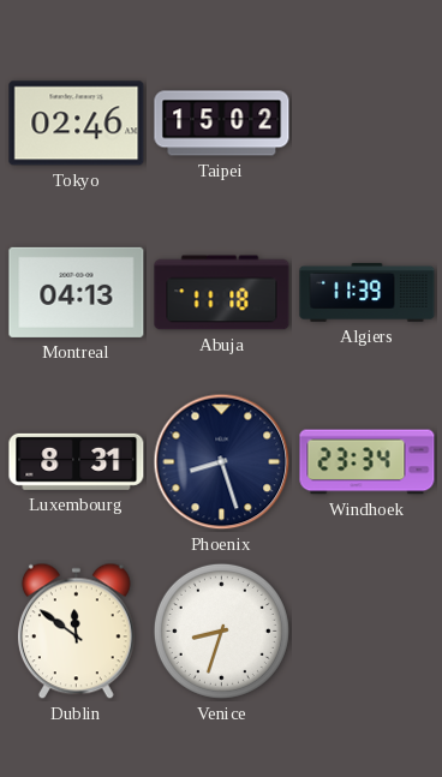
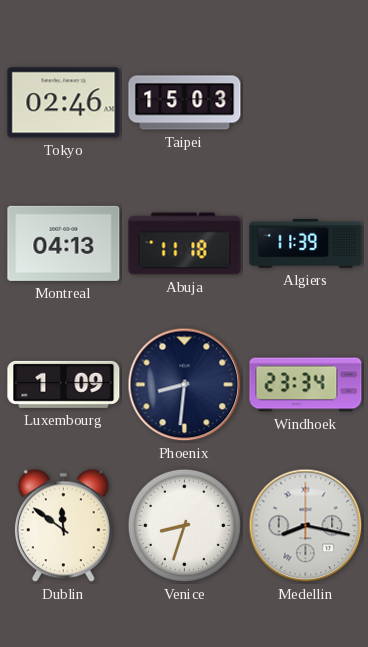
Taipei: 15:02 -> 15:03 (185, 103)
Luxembourg: 8:31 -> 1:09 (64, 384)
Phoenix: 8:27 -> 8:31 (185, 385)
Medellin: none -> 8:17 (306, 526)
